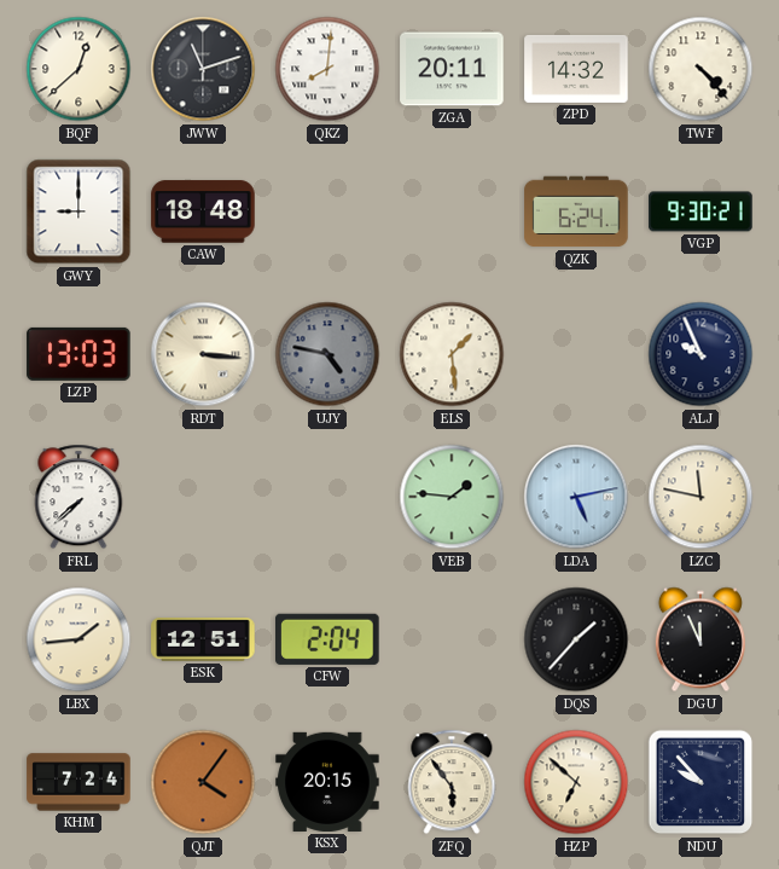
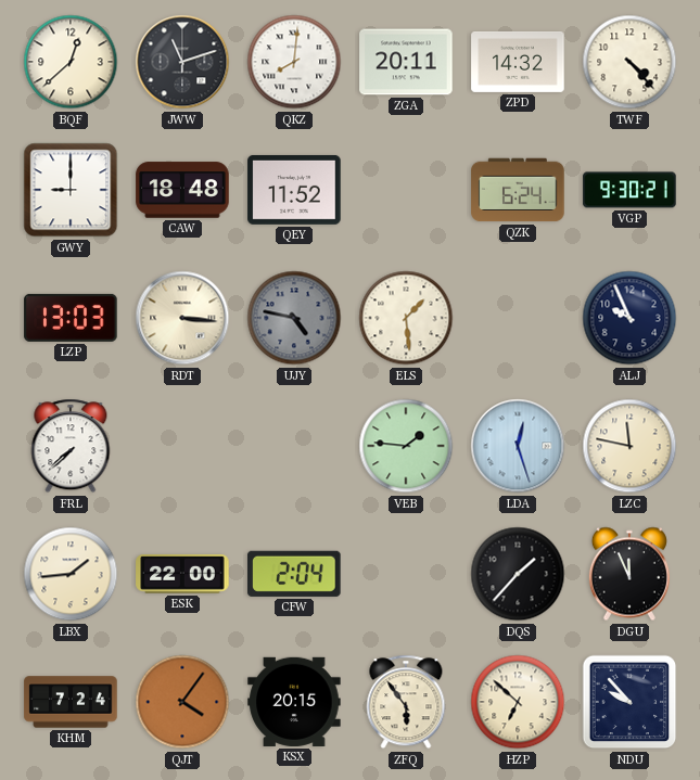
QEY: none -> 11:52 (294, 190)
LDA: 5:13 -> 12:27 (518, 446)
ESK: 12:51 -> 22:00 (182, 574)
